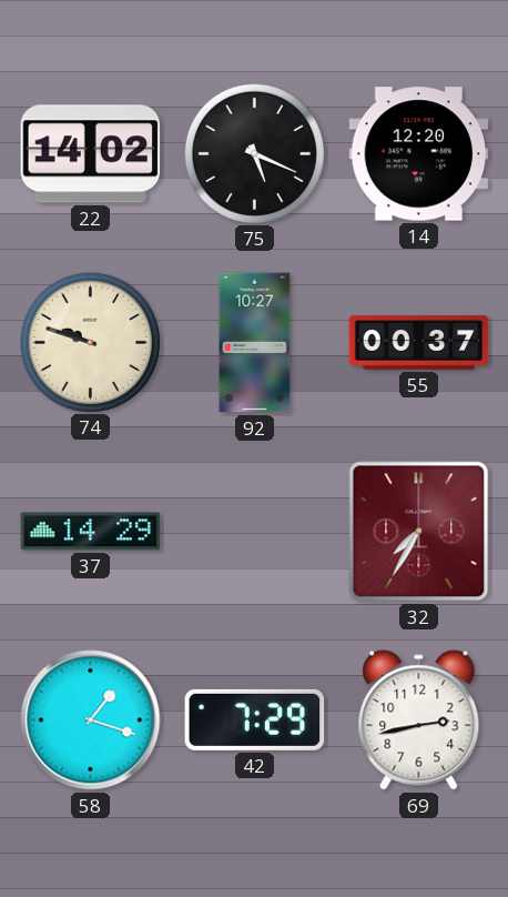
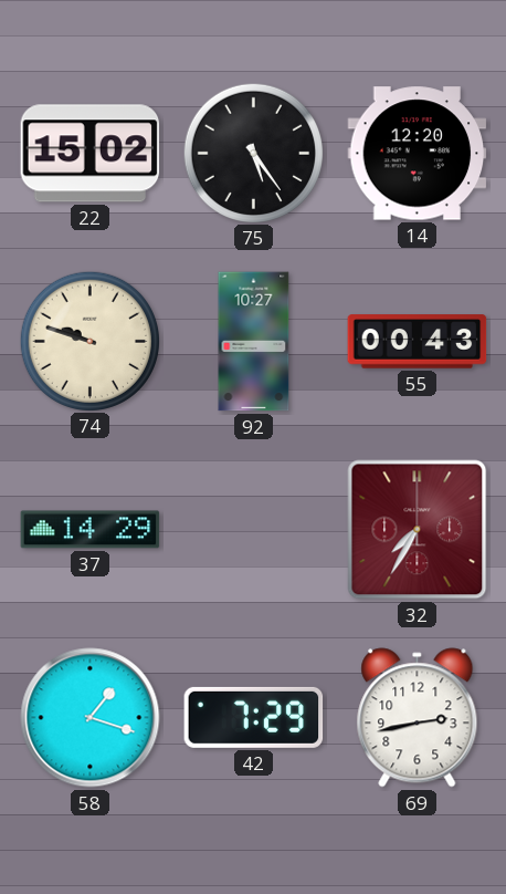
22: 14:02 -> 15:02 (91, 154)
75: 5:19 -> 5:24 (253, 153)
55: 00:37 -> 00:43 (418, 342)
